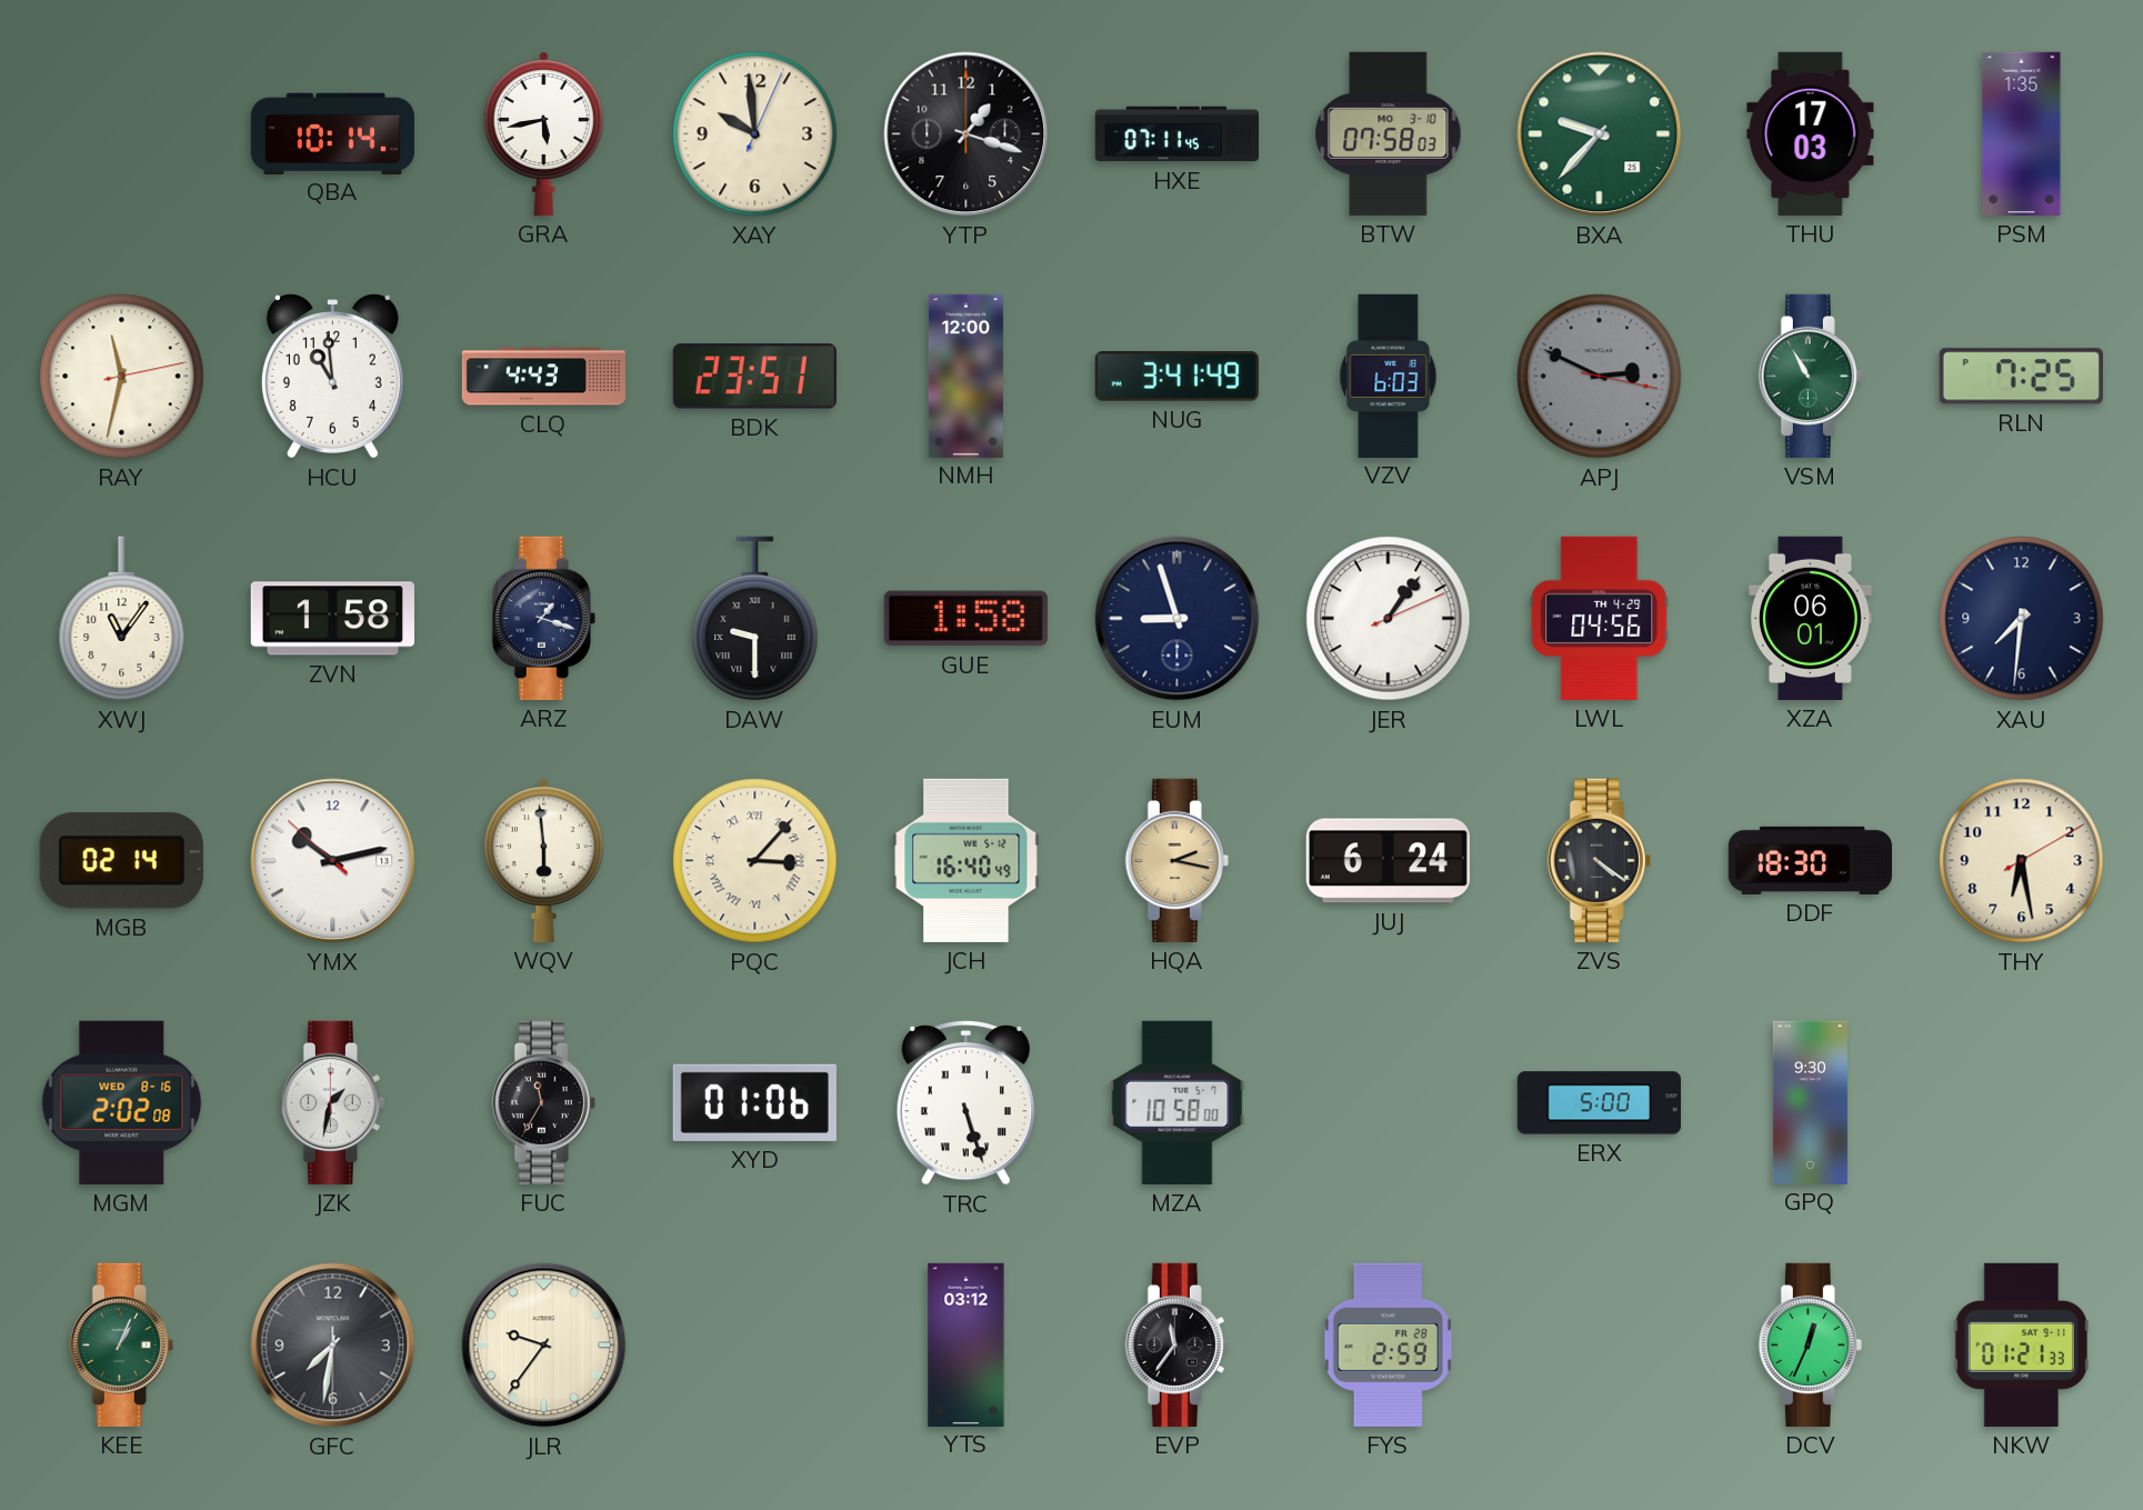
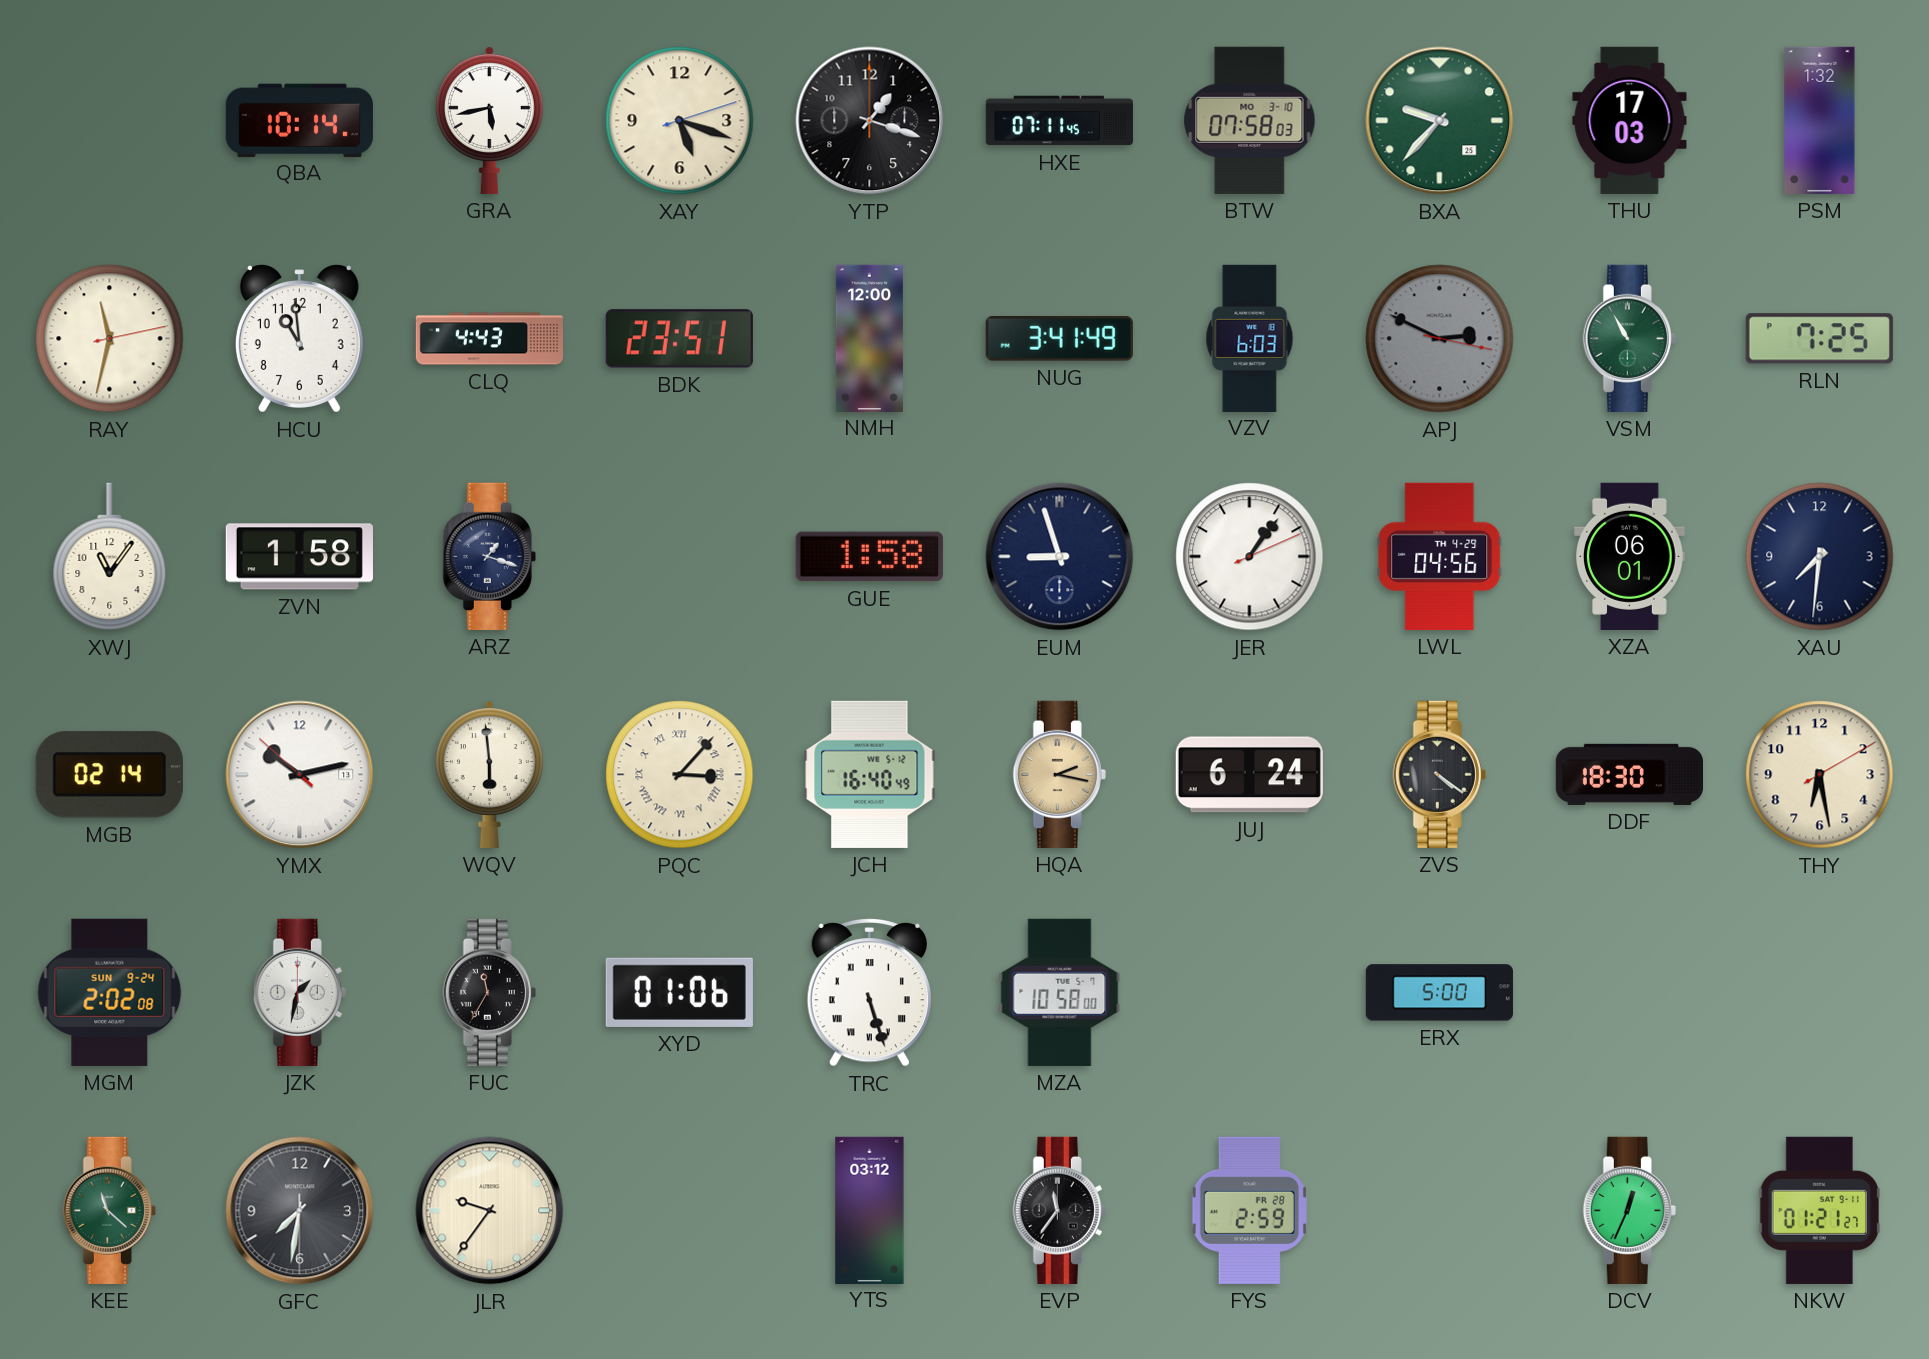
XAY: 9:59 -> 5:18 (680, 121)
PSM: 1:35 -> 1:32 (1820, 120)
DAW: 9:30 -> none (755, 619)
MGM date: WED 8-16 -> SUN 9-24 (110, 992)
GPQ: 9:30 -> none (1810, 1102)
KEE: 1:04 -> 11:22 (109, 1210)
NKW: 01:21:33 -> 01:21:27 (1820, 1210)
